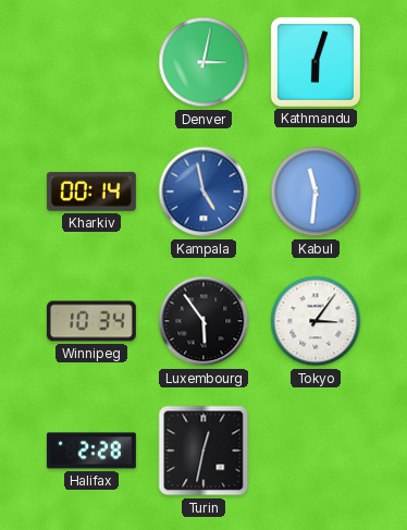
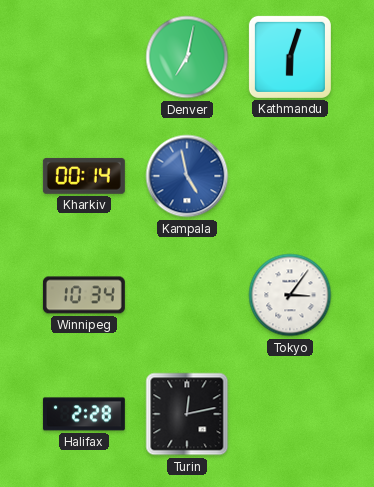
Denver: 3:02 -> 7:02 (187, 57)
Kabul: 11:31 -> none (316, 192)
Luxembourg: 5:54 -> none (203, 321)
Turin: 12:32 -> 12:13 (187, 414)
